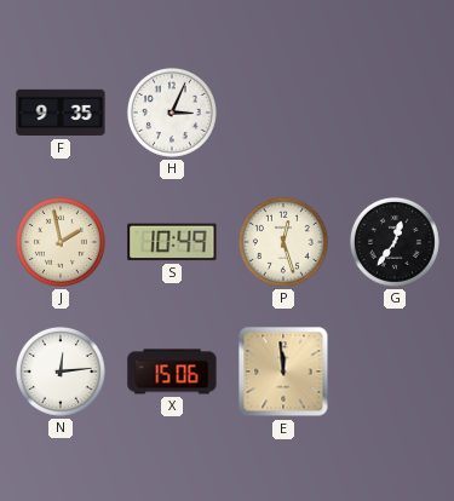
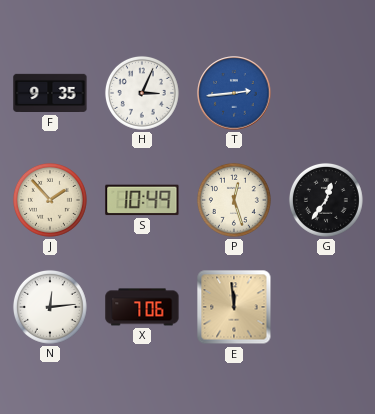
T: none -> 2:44 (234, 93)
J: 1:58 -> 1:53 (50, 200)
X: 15:06 -> 7:06 (142, 307)
